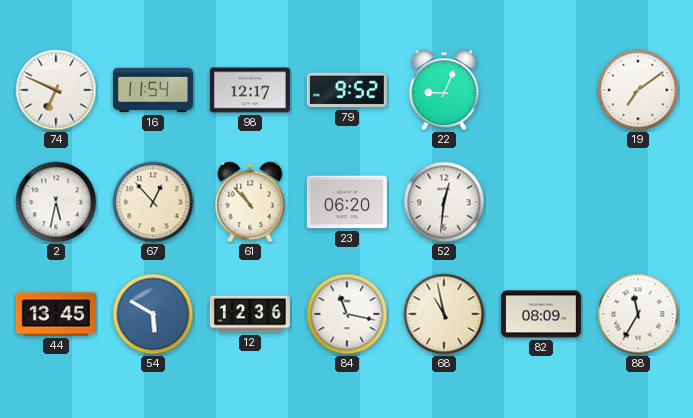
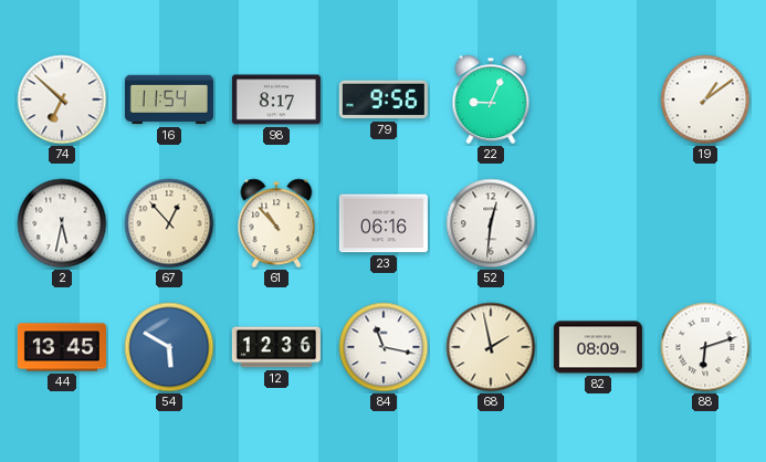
74: 6:49 -> 6:52 (62, 99)
98: 12:17 -> 8:17 (276, 99)
79: 9:52 -> 9:56 (384, 99)
19: 7:09 -> 1:09 (705, 99)
23: 06:20 -> 06:16 (384, 223)
68: 10:58 -> 1:58 (491, 347)
88: 11:35 -> 6:12 (705, 347)
